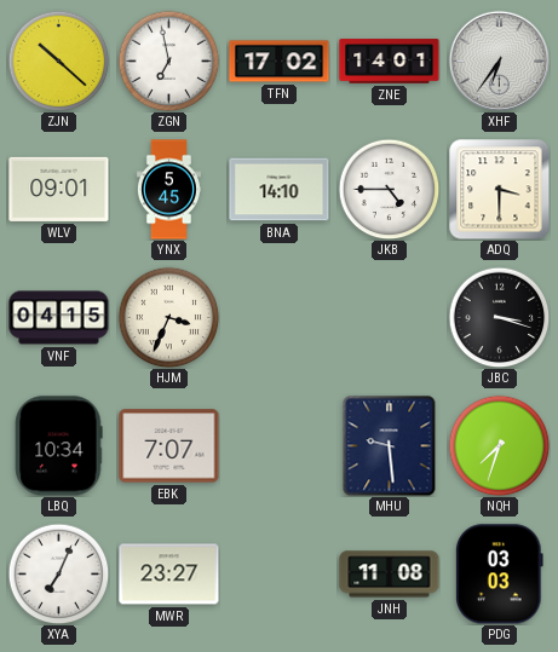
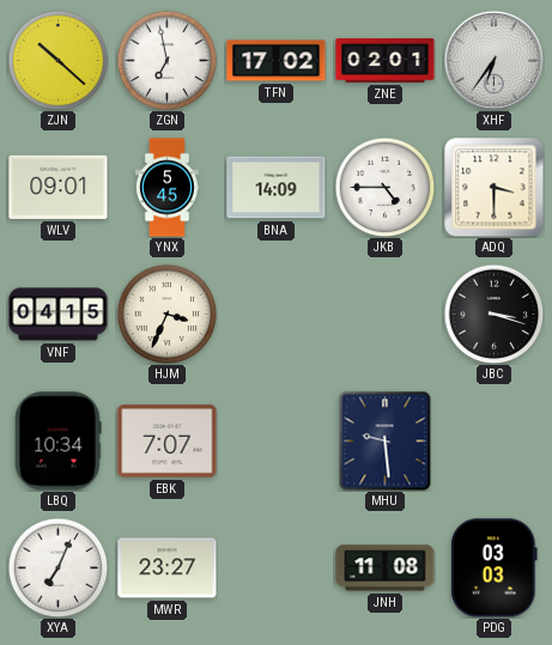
ZNE: 14:01 -> 02:01 (386, 61)
BNA: 14:10 -> 14:09 (277, 188)
NQH: 7:33 -> none (499, 445)
